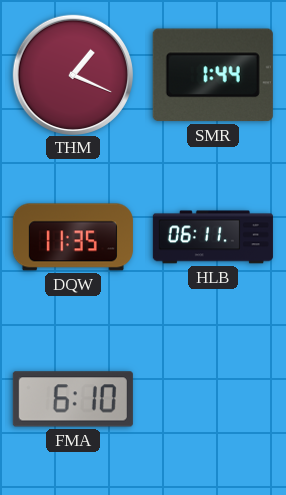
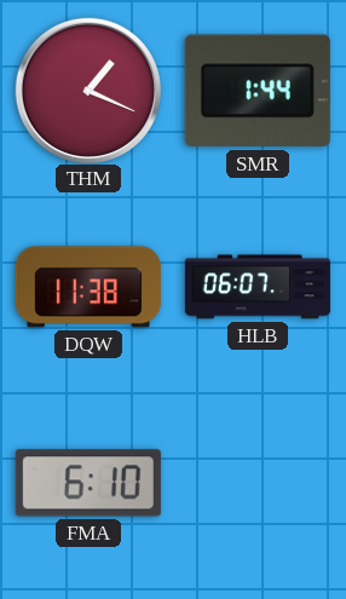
DQW: 11:35 -> 11:38 (88, 287)
HLB: 06:11 -> 06:07 (258, 287)
